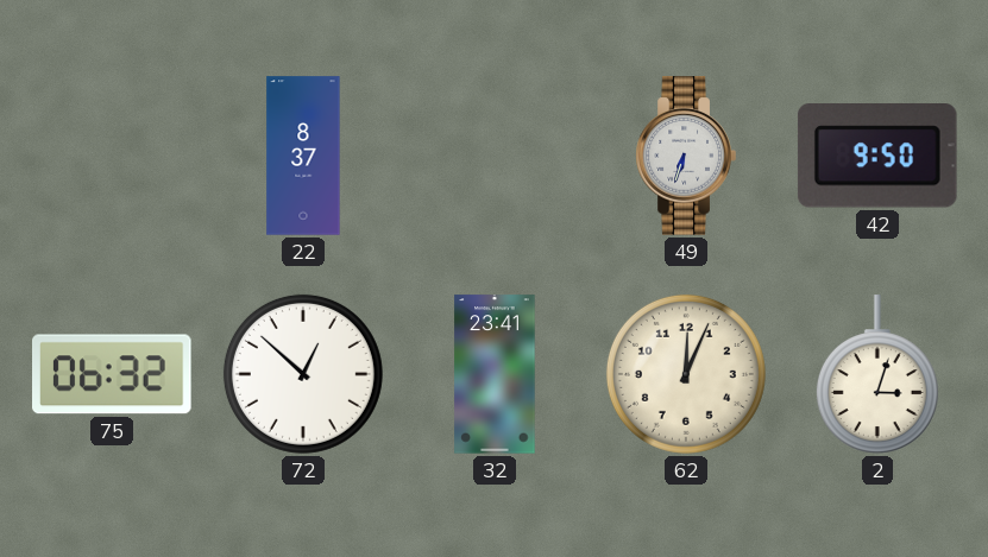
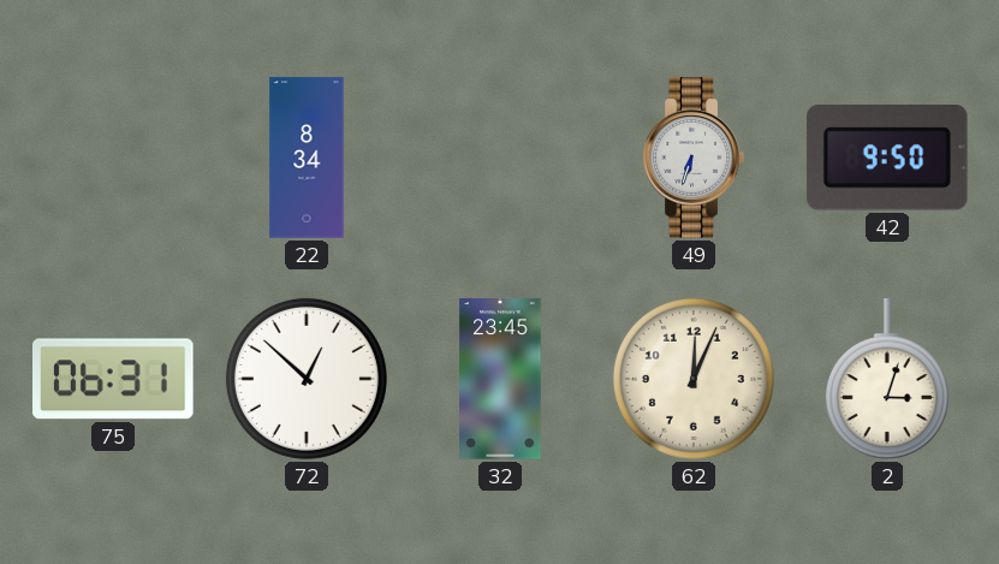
22: 8:37 -> 8:34 (307, 158)
75: 06:32 -> 06:31 (114, 379)
32: 23:41 -> 23:45 (500, 379)
